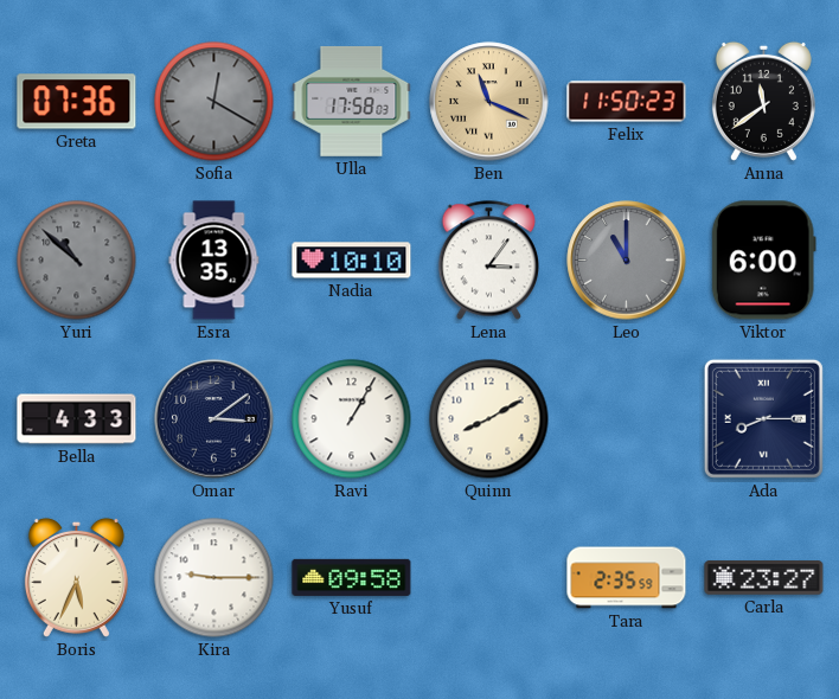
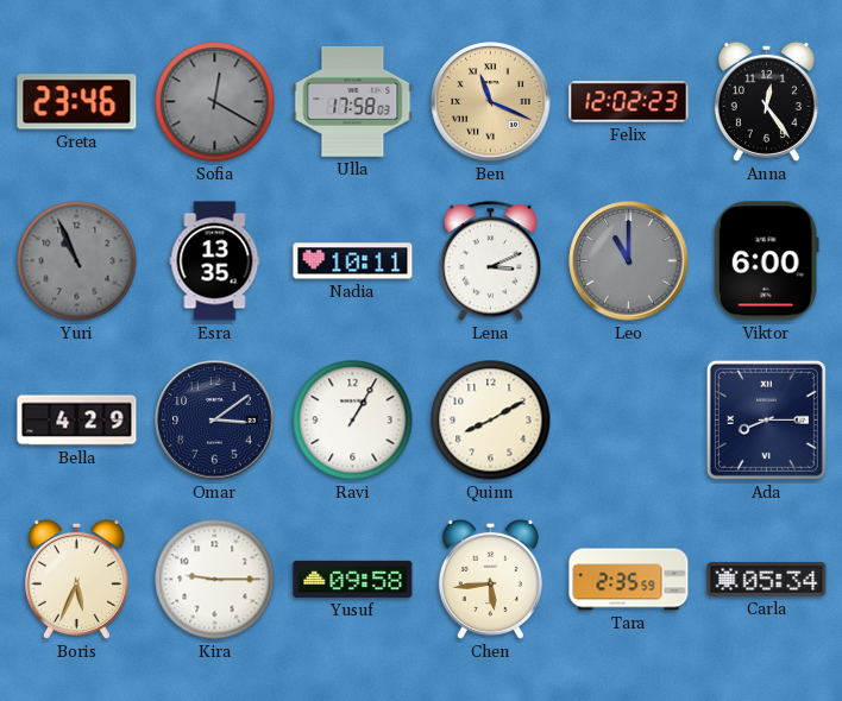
Greta: 07:36 -> 23:46 (77, 102)
Felix: 11:50 -> 12:02 (629, 102)
Anna: 11:39 -> 12:24 (766, 101)
Yuri: 10:52 -> 10:56 (77, 261)
Nadia: 10:10 -> 10:11 (353, 261)
Lena: 3:06 -> 3:11 (490, 261)
Bella: 4:33 -> 4:29 (77, 421)
Chen: none -> 5:44 (490, 579)
Carla: 23:27 -> 05:34 (767, 580)
